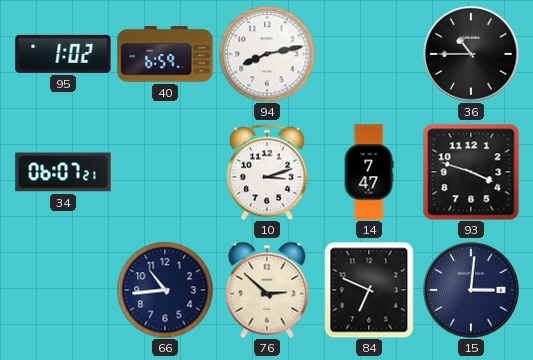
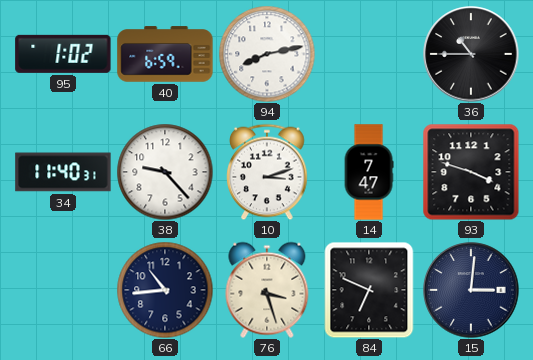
34: 06:07 -> 11:40 (63, 172)
38: none -> 9:23 (165, 172)
76: 2:52 -> 3:27 (267, 290)
